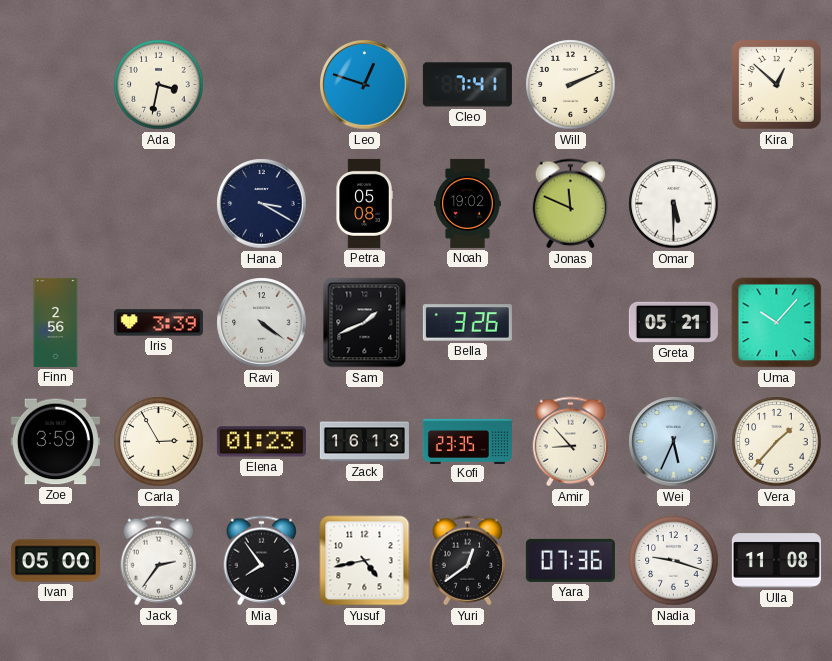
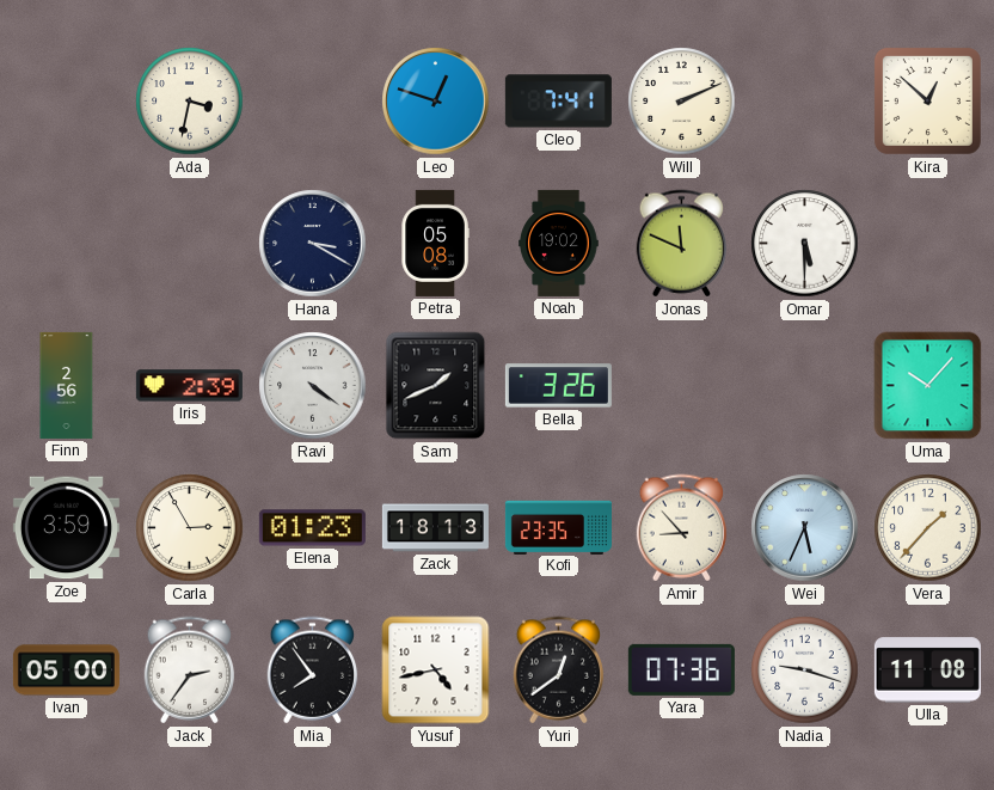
Iris: 3:39 -> 2:39 (189, 386)
Greta: 05:21 -> none (673, 322)
Zack: 16:13 -> 18:13 (435, 528)
